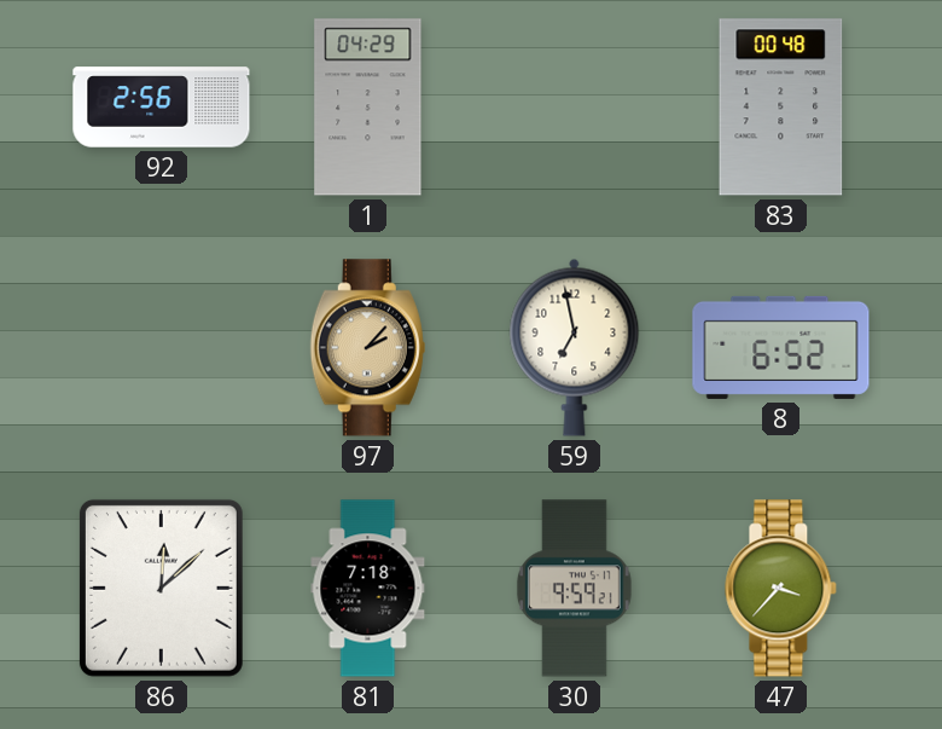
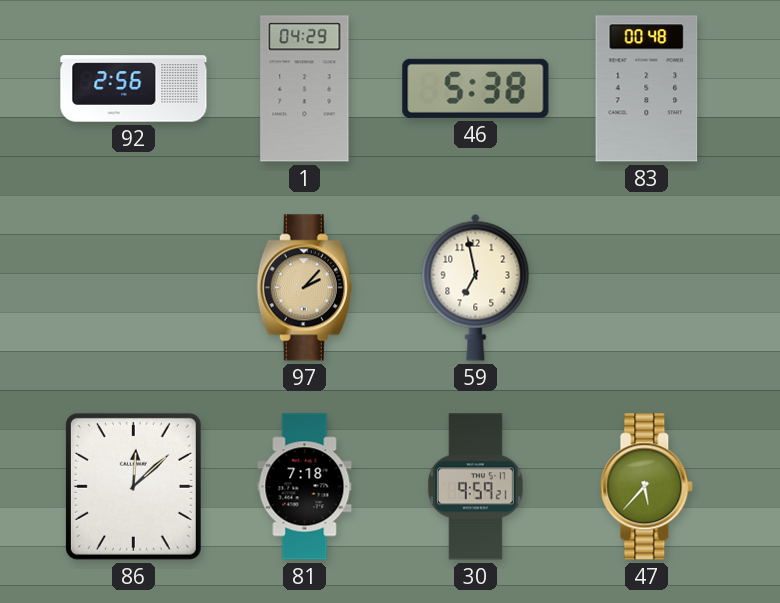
46: none -> 5:38 (476, 88)
8: 6:52 -> none (781, 347)
47: 3:37 -> 5:37 (647, 487)
